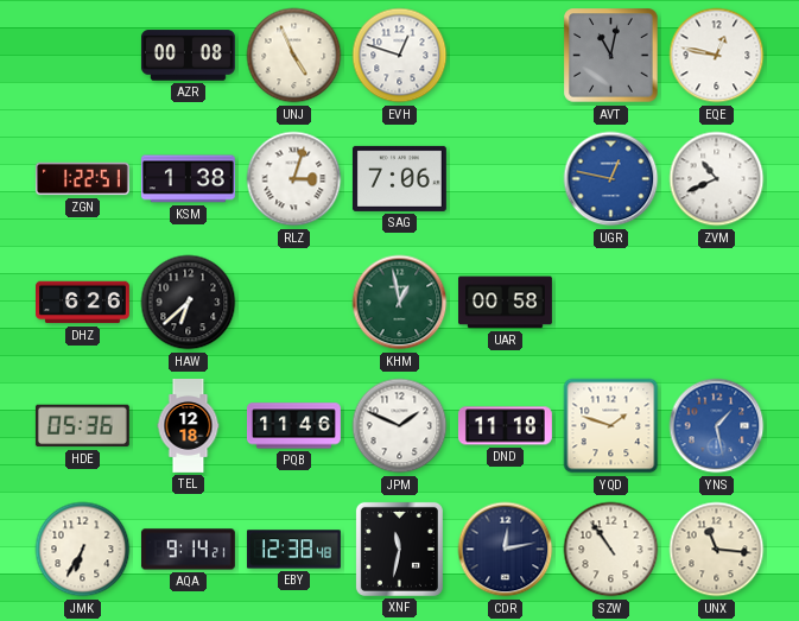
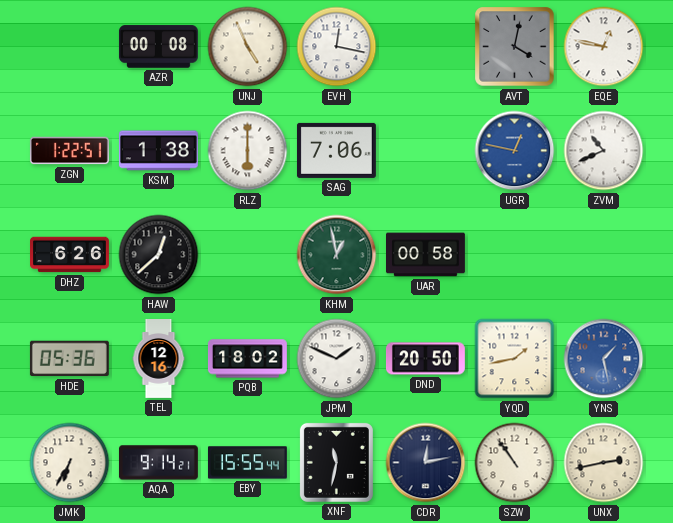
EVH: 12:48 -> 12:17 (337, 47)
AVT: 11:02 -> 4:02 (515, 47)
RLZ: 3:03 -> 6:00 (248, 151)
HAW: 6:38 -> 12:38 (159, 255)
TEL: 12:18 -> 12:16 (159, 359)
PQB: 11:46 -> 18:02 (247, 359)
DND: 11:18 -> 20:50 (425, 359)
YQD: 1:48 -> 1:43 (515, 359)
EBY: 12:38 -> 15:55 (247, 463)
UNX: 11:16 -> 2:43 (604, 463)
